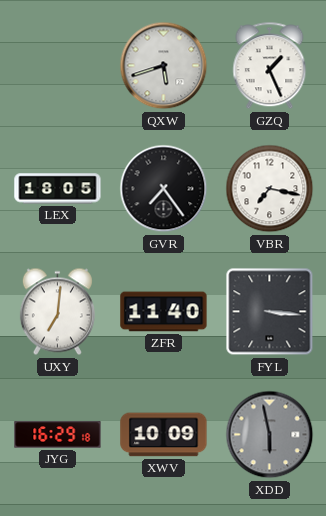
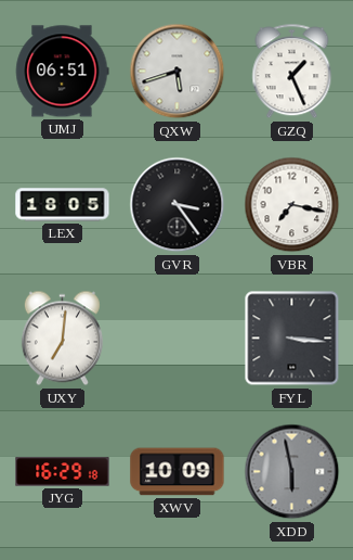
UMJ: none -> 06:51 (62, 72)
GVR: 7:24 -> 3:24 (178, 205)
ZFR: 11:40 -> none (164, 312)
